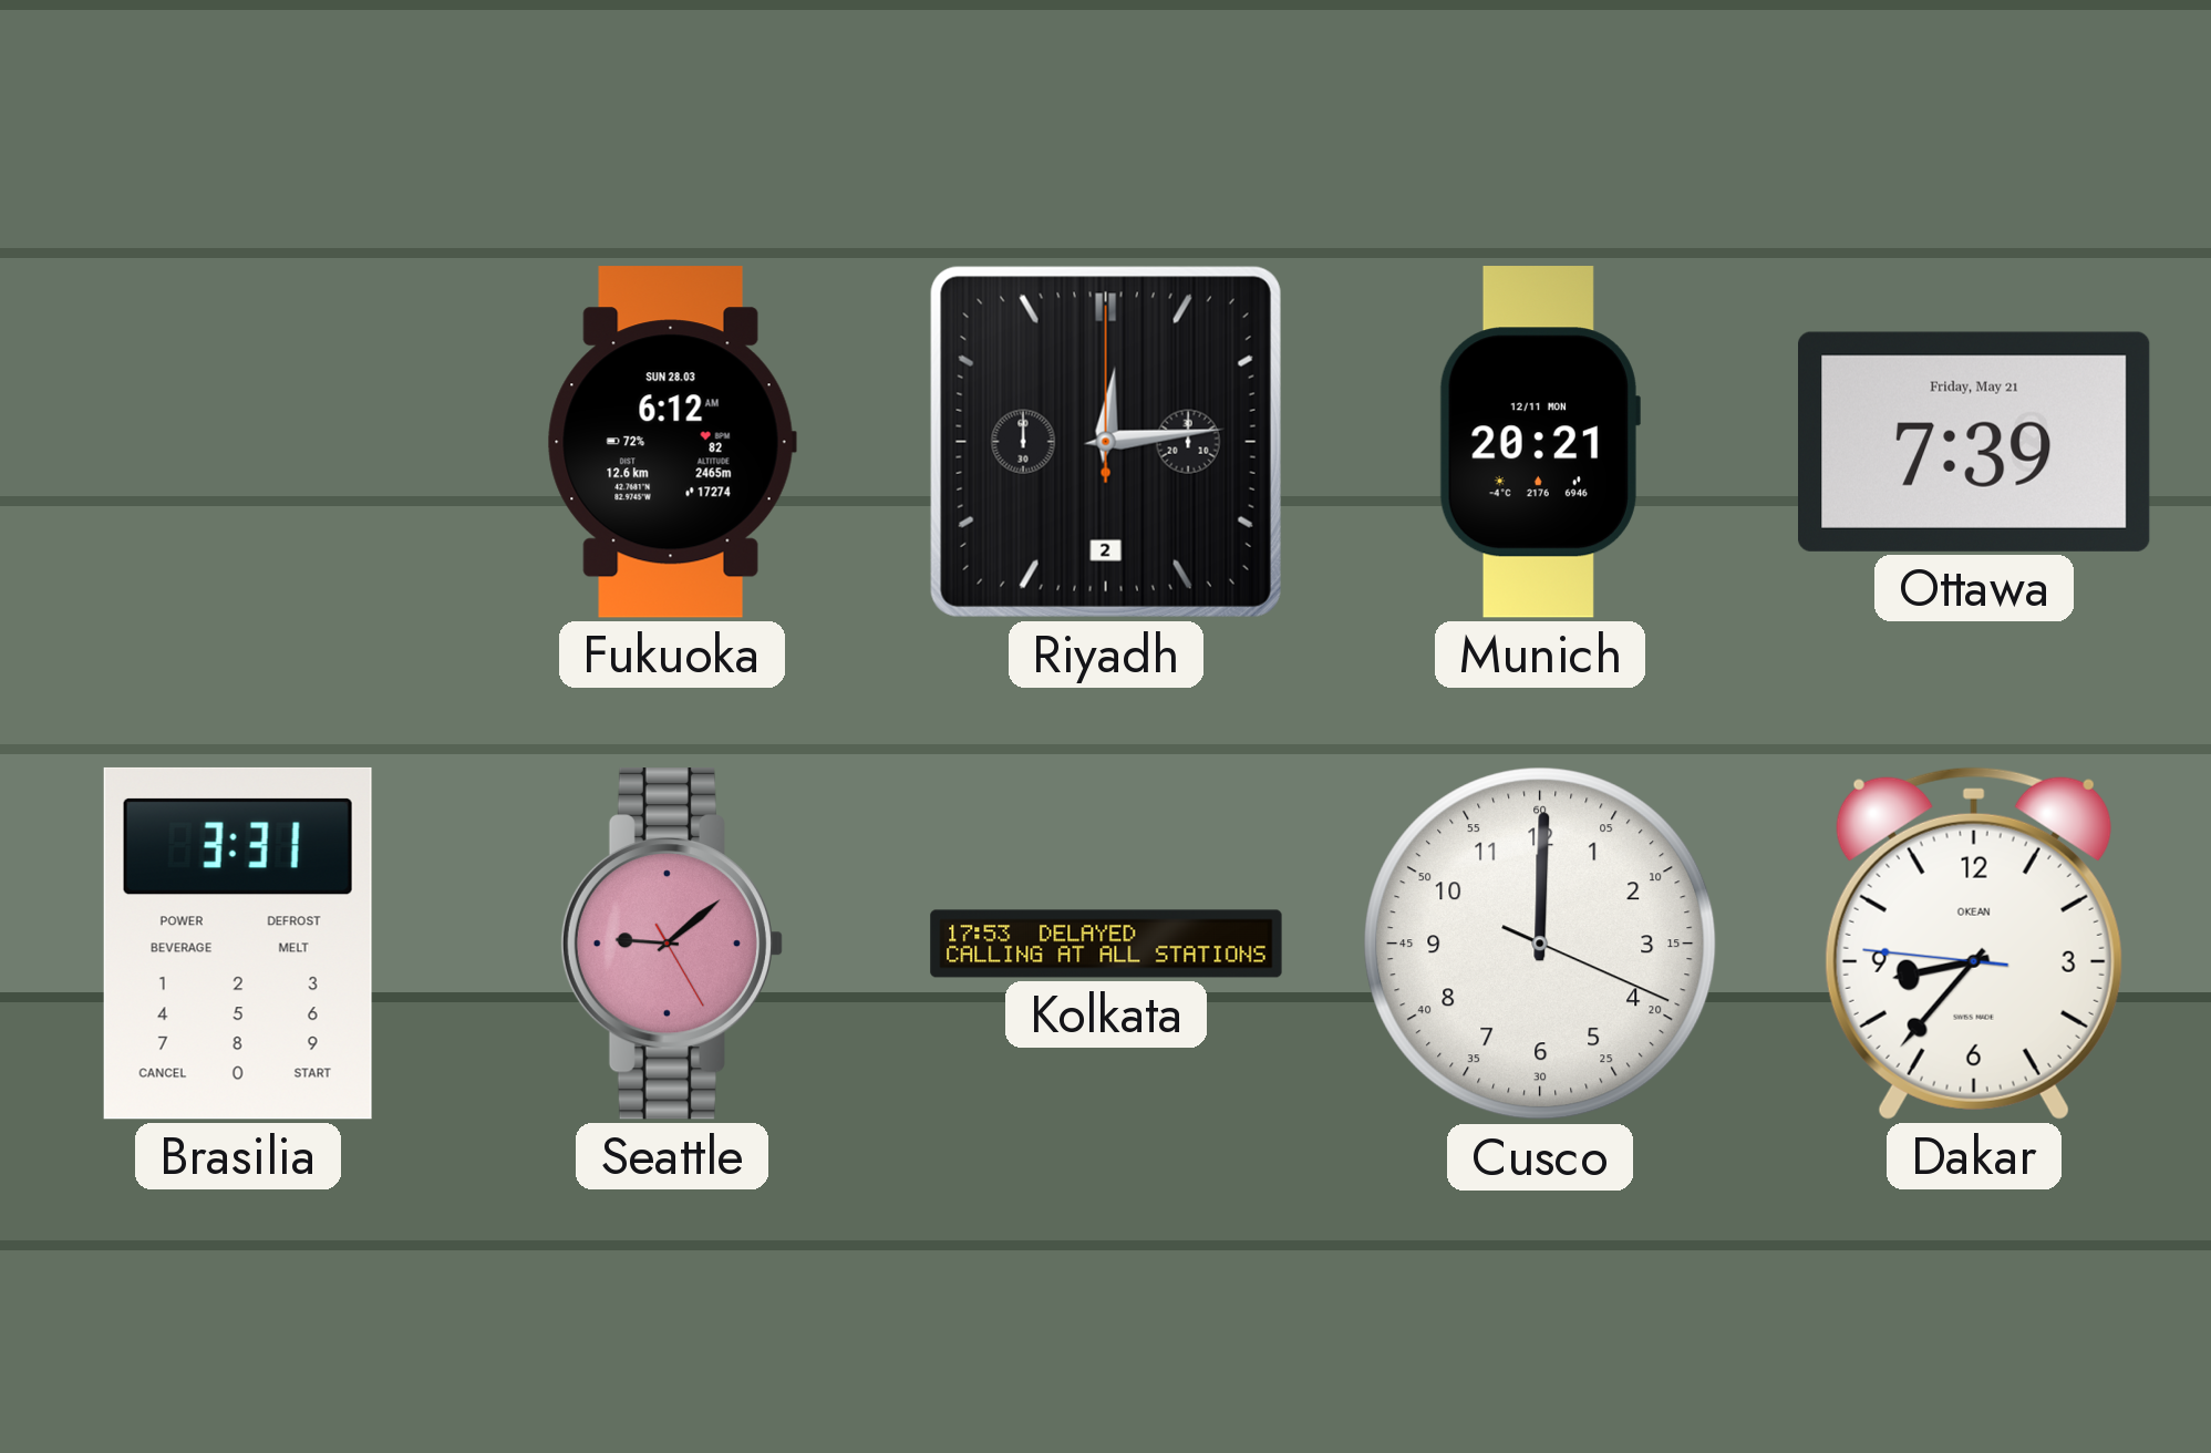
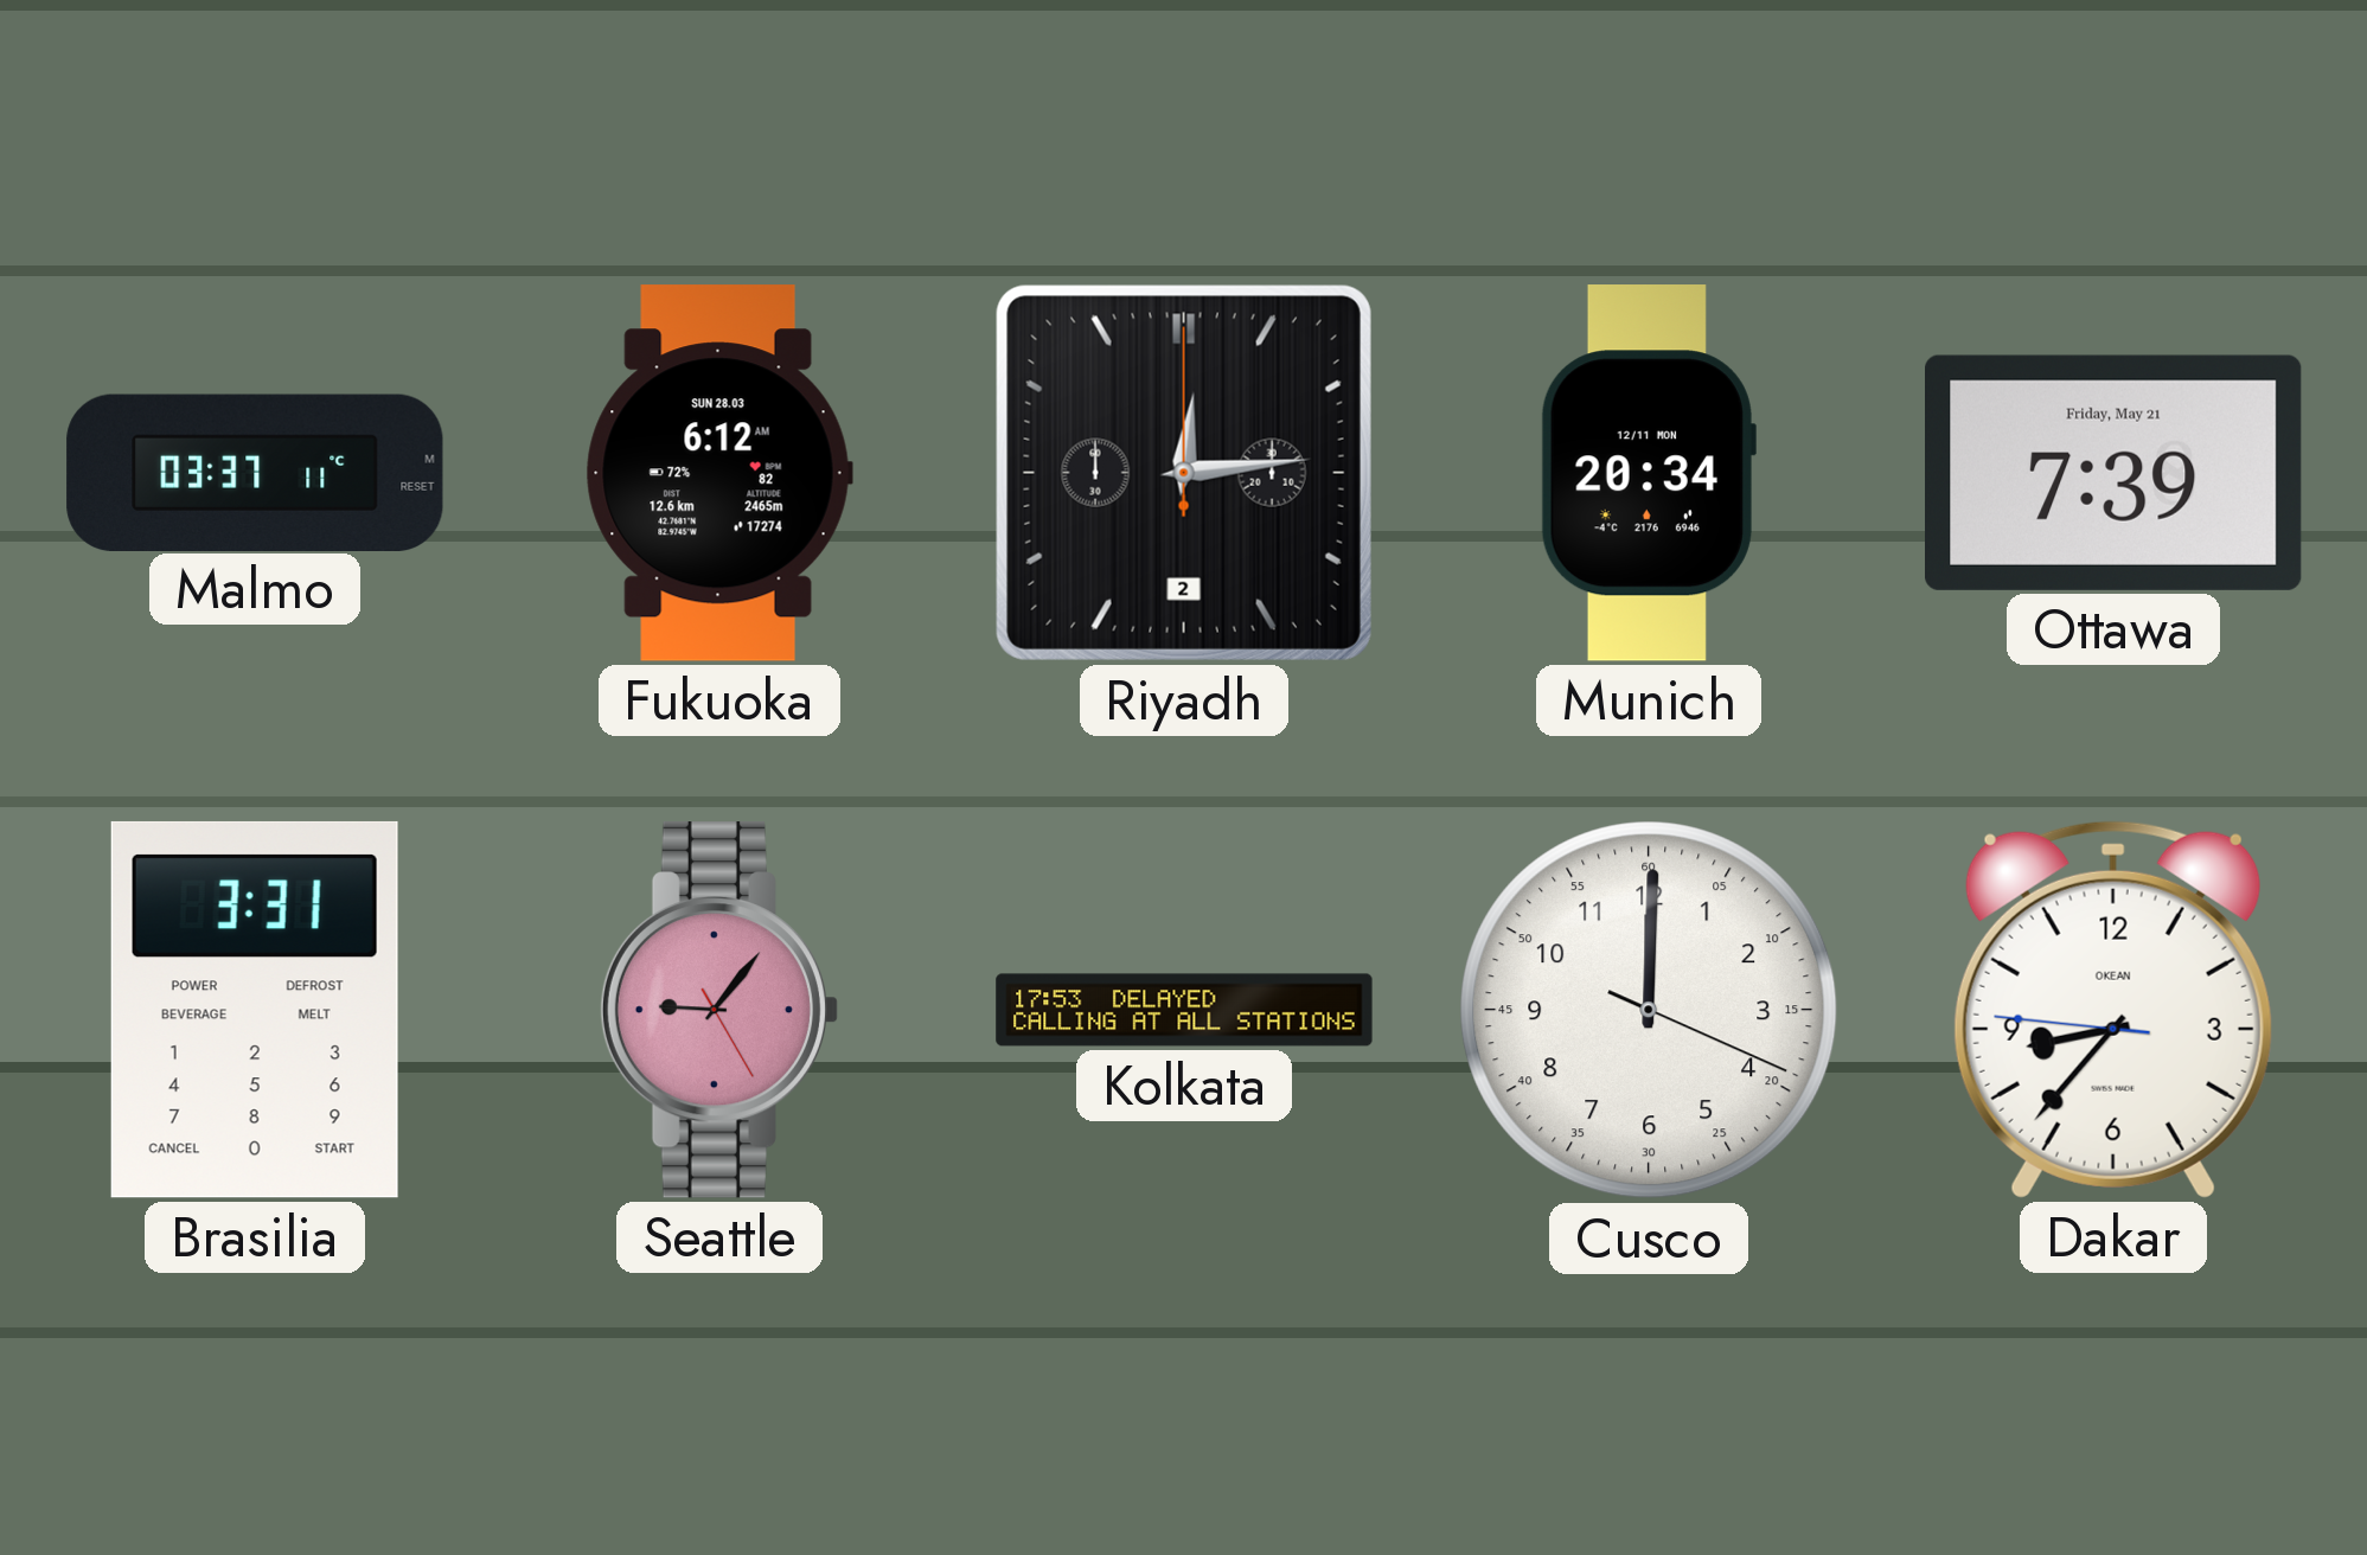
Malmo: none -> 03:37 (255, 472)
Munich: 20:21 -> 20:34 (1648, 473)
Seattle: 9:08 -> 9:06 (719, 1010)
